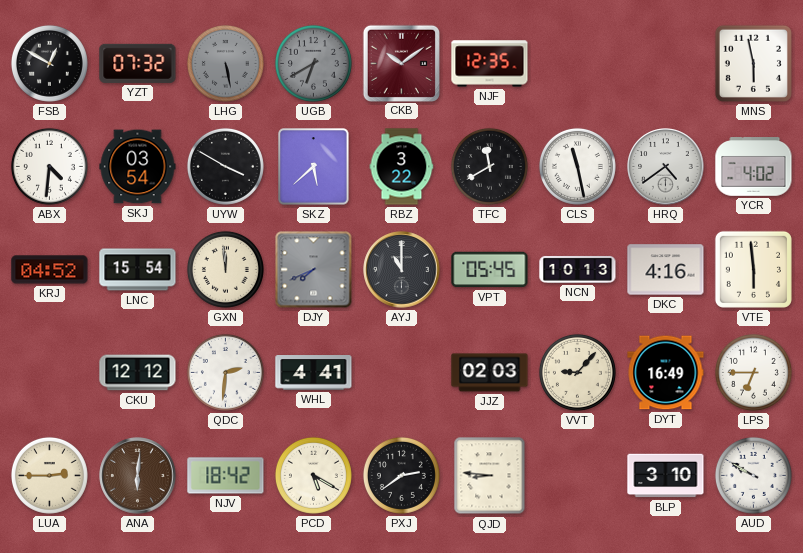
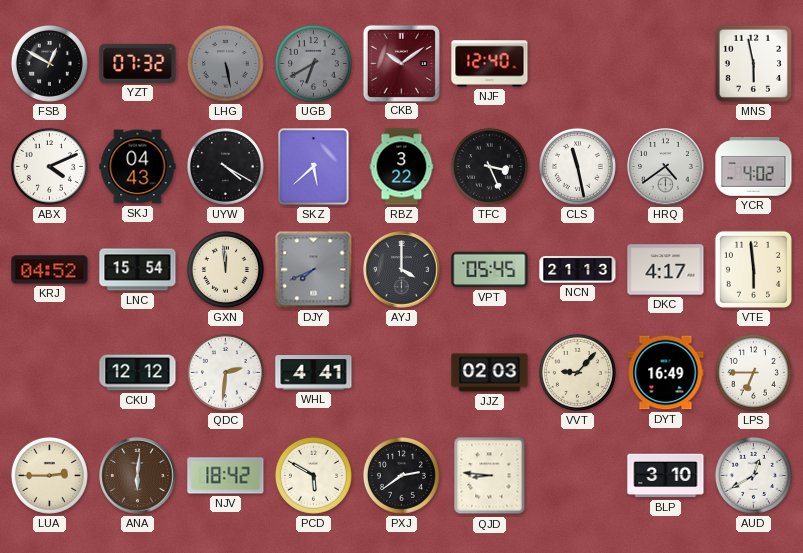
NJF: 12:35 -> 12:40 (490, 64)
ABX: 4:31 -> 4:11 (49, 166)
SKJ: 03:54 -> 04:43 (138, 167)
UYW: 3:50 -> 4:20 (225, 166)
TFC: 11:40 -> 3:26 (489, 166)
AYJ: 11:00 -> 4:00 (402, 270)
NCN: 10:13 -> 21:13 (578, 270)
DKC: 4:16 -> 4:17 (666, 270)
PCD: 5:20 -> 5:50 (313, 475)
AUD: 9:50 -> 12:40 (753, 475)
